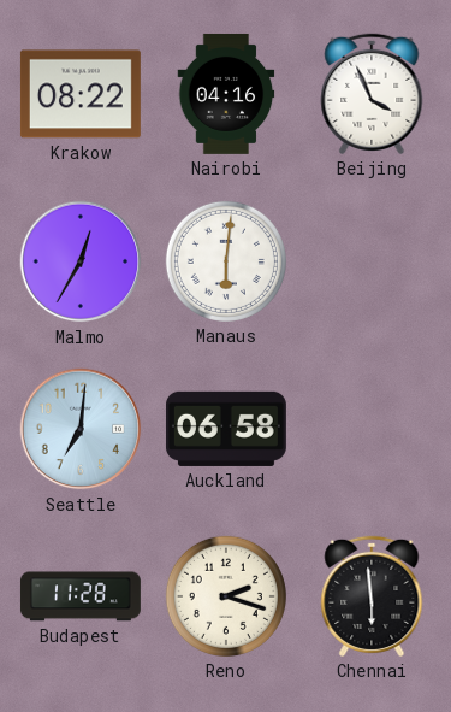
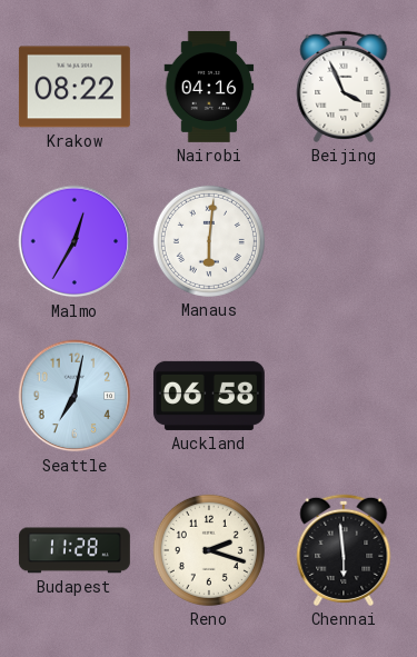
Seattle: 7:01 -> 7:02 (75, 396)
